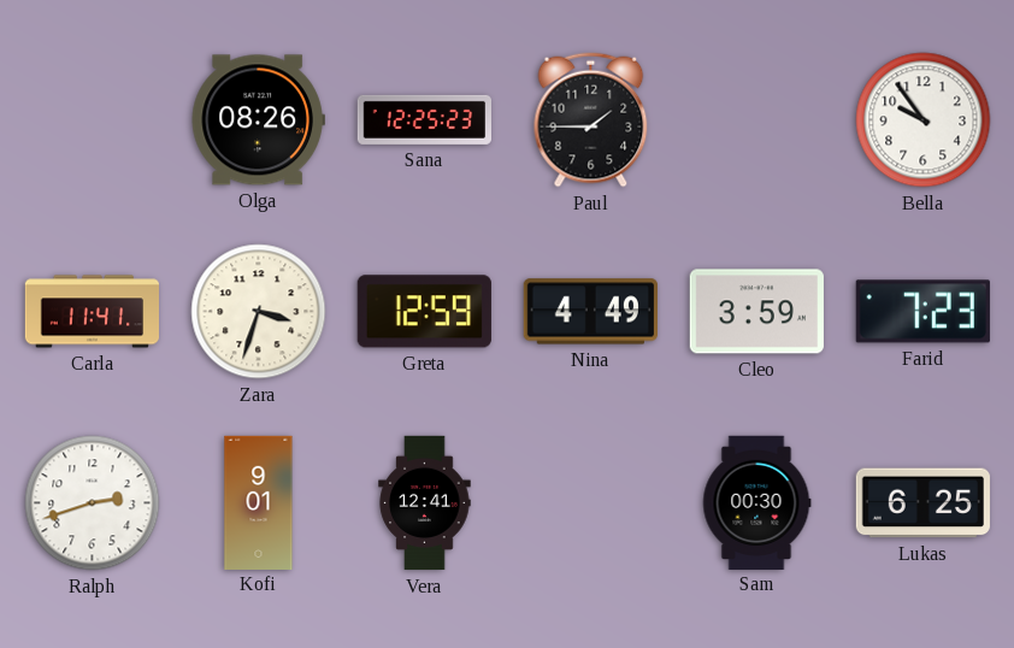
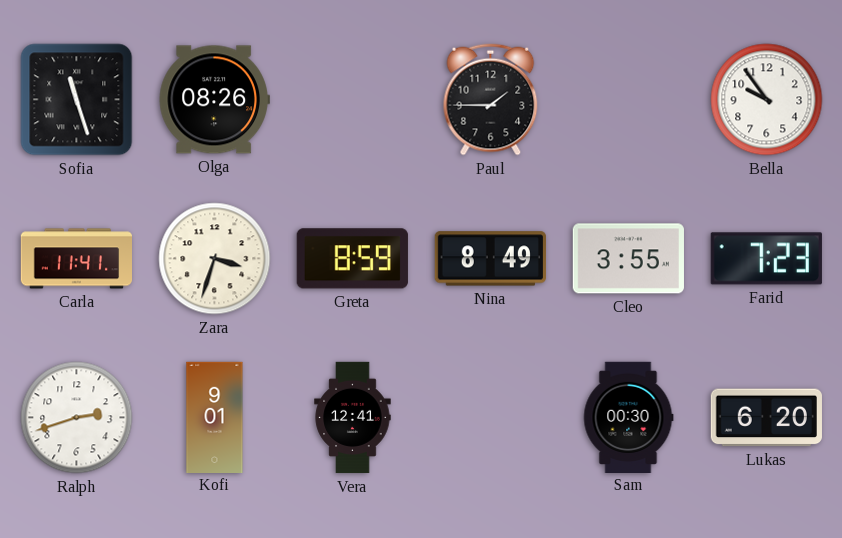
Sofia: none -> 11:27 (77, 100)
Sana: 12:25 -> none (424, 119)
Greta: 12:59 -> 8:59 (352, 259)
Nina: 4:49 -> 8:49 (490, 259)
Cleo: 3:59 -> 3:55 (628, 259)
Lukas: 6:25 -> 6:20 (766, 418)
